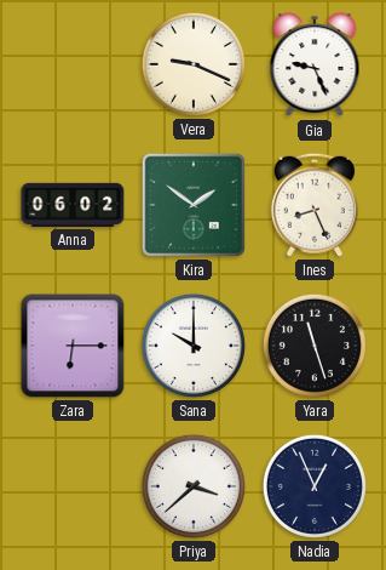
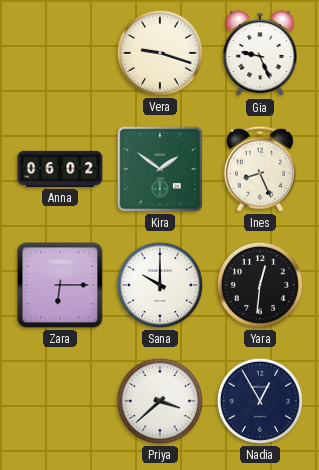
Vera: 9:19 -> 9:18 (160, 53)
Yara: 11:27 -> 12:31 (260, 285)
Nadia: 12:56 -> 12:55 (260, 401)
